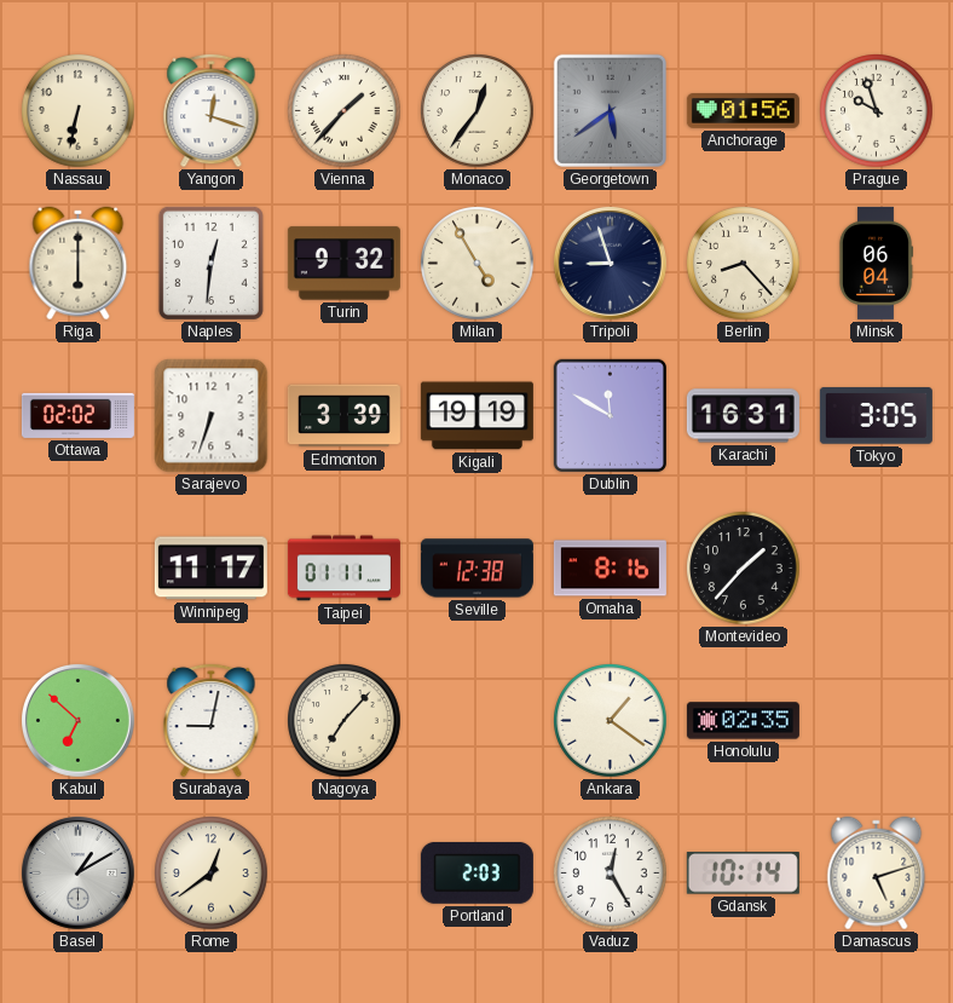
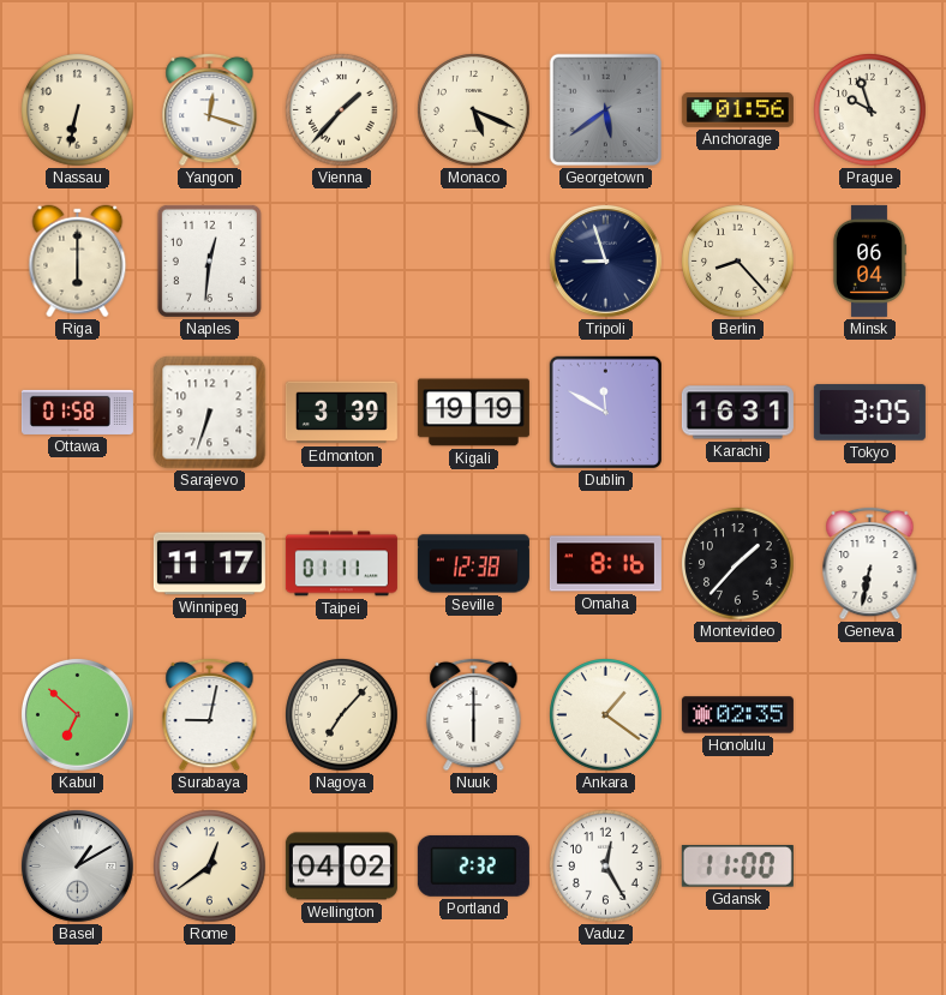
Monaco: 12:36 -> 5:19 (474, 110)
Turin: 9:32 -> none (343, 264)
Milan: 4:55 -> none (478, 264)
Ottawa: 02:02 -> 01:58 (77, 412)
Geneva: none -> 6:32 (870, 563)
Nuuk: none -> 6:00 (474, 714)
Wellington: none -> 04:02 (341, 867)
Portland: 2:03 -> 2:32 (473, 865)
Gdansk: 10:14 -> 11:00 (737, 867)
Damascus: 5:12 -> none (877, 874)
